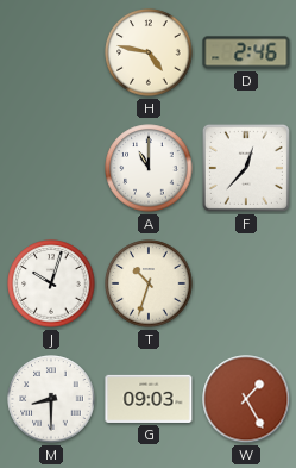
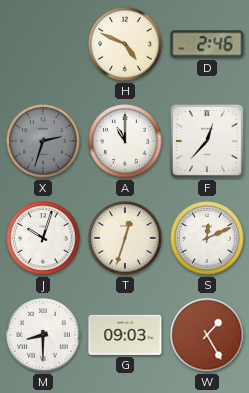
H: 4:47 -> 4:49 (125, 44)
X: none -> 2:33 (43, 141)
T: 10:33 -> 12:33 (125, 238)
S: none -> 12:11 (207, 238)
